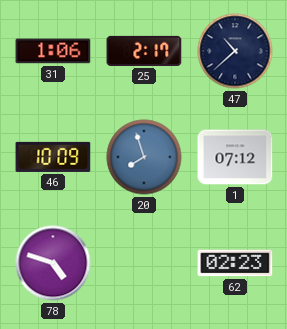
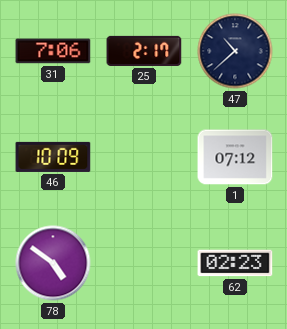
31: 1:06 -> 7:06 (53, 51)
20: 7:57 -> none (144, 157)
78: 4:48 -> 4:51 (53, 263)
